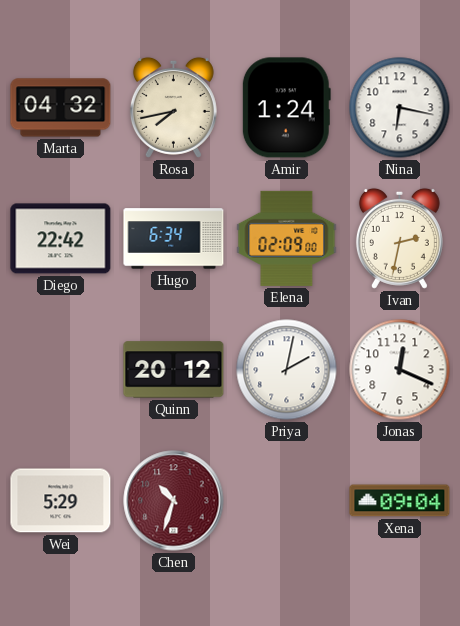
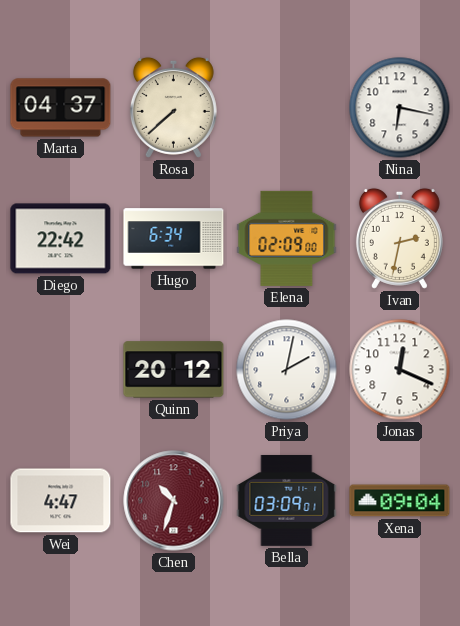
Marta: 04:32 -> 04:37 (61, 108)
Rosa: 7:43 -> 7:38 (173, 107)
Amir: 1:24 -> none (286, 108)
Wei: 5:29 -> 4:47 (61, 501)
Bella: none -> 03:09 (287, 500)
